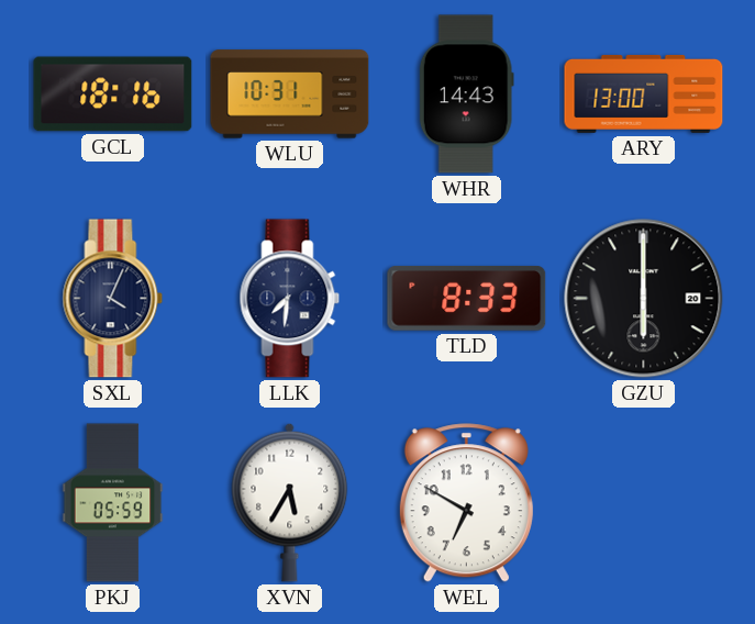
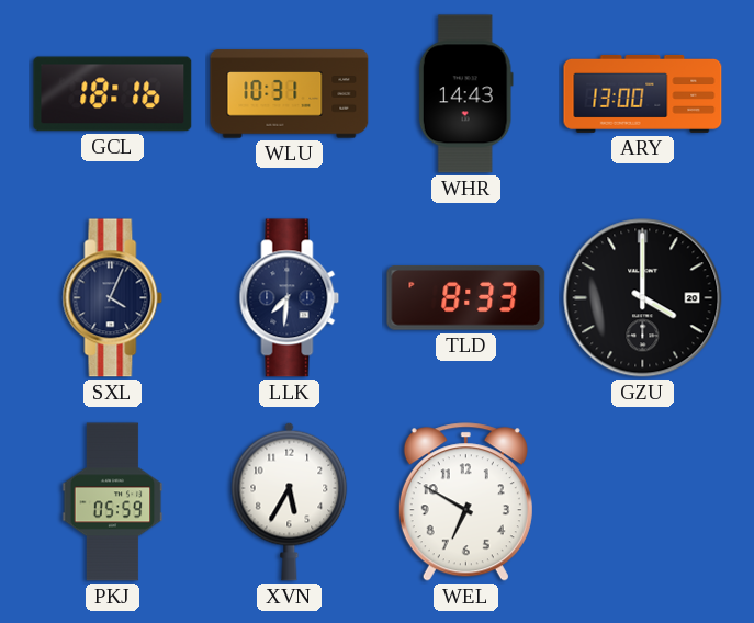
GZU: 6:00 -> 4:00 (643, 298)
